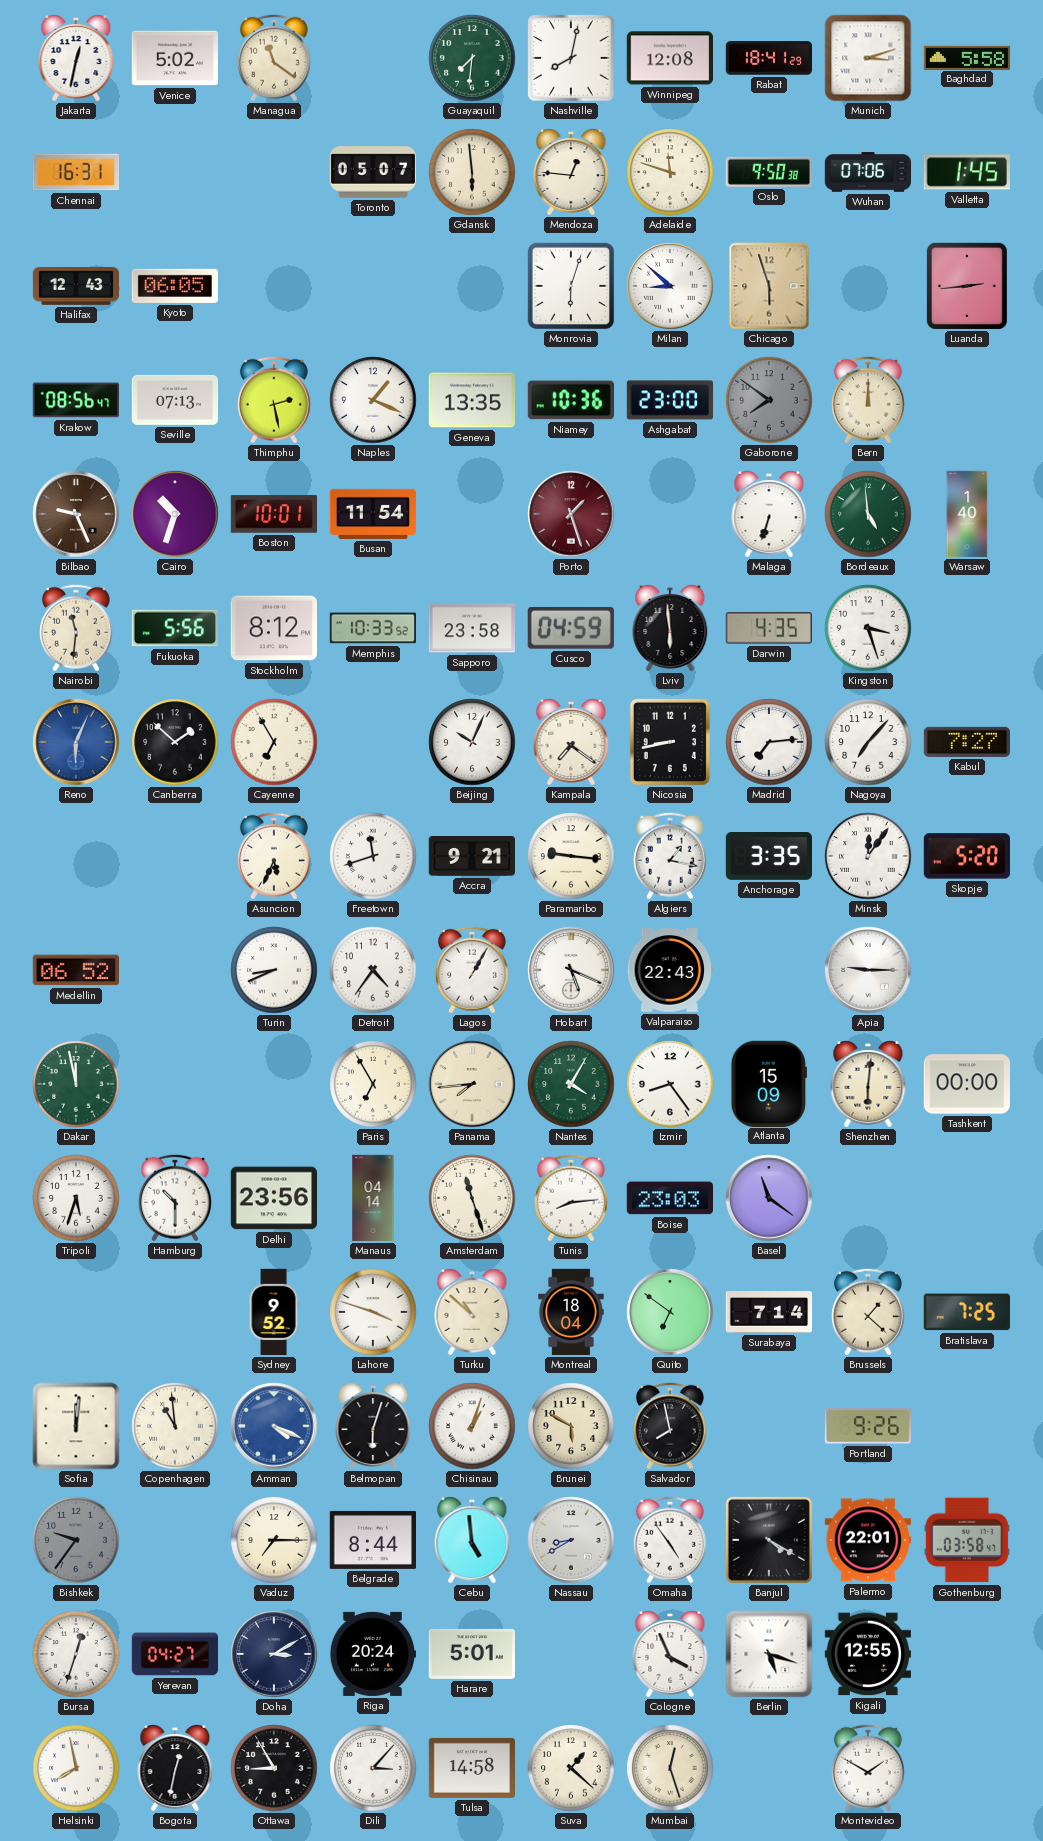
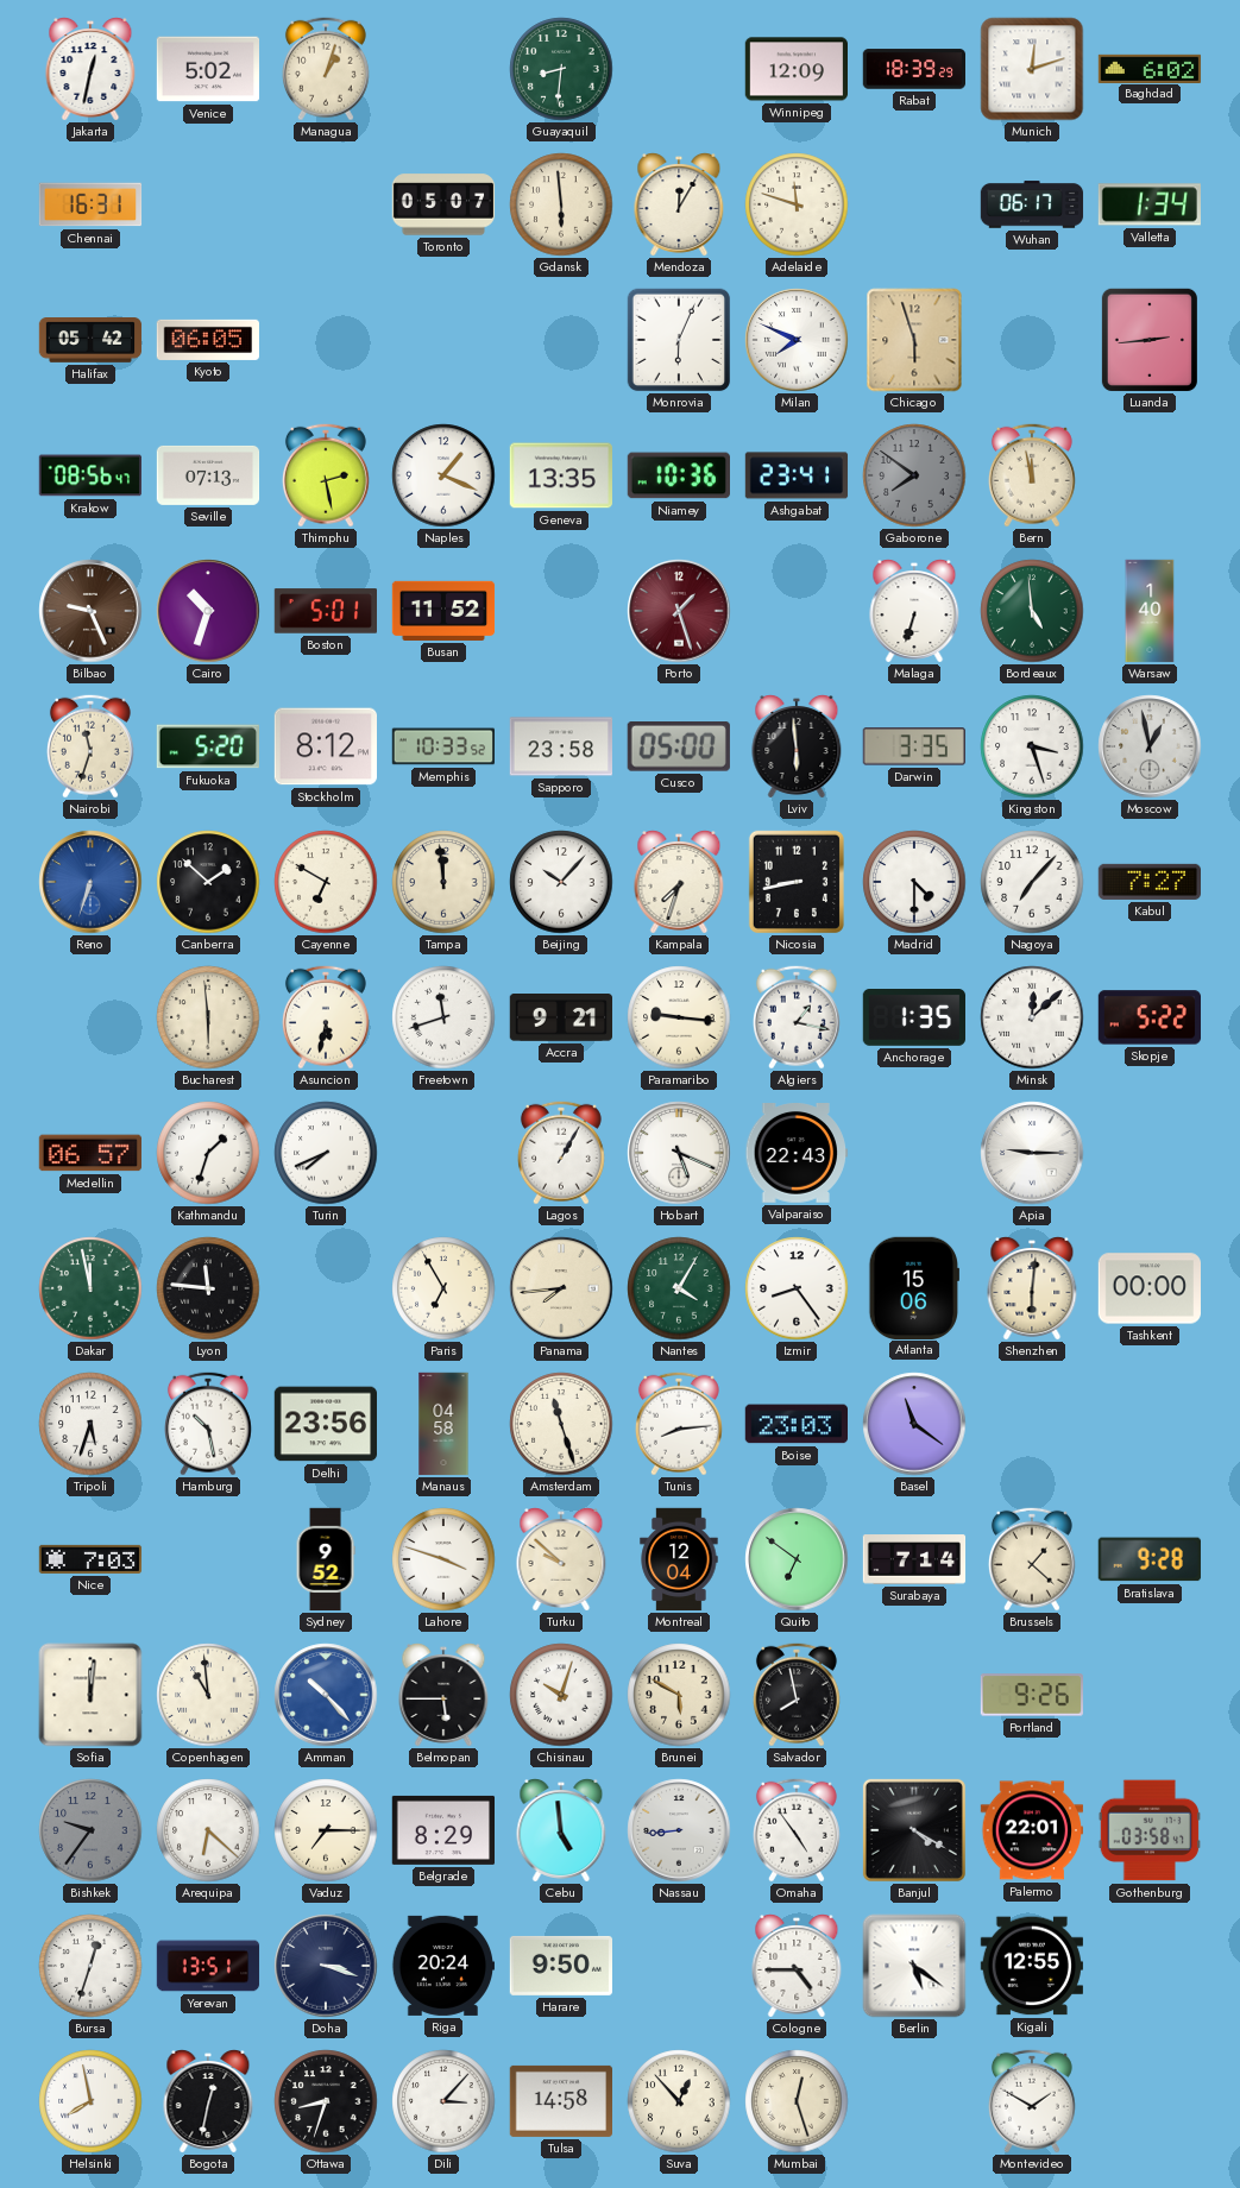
Managua: 11:21 -> 1:03 (326, 69)
Guayaquil: 7:31 -> 8:31 (561, 69)
Nashville: 8:02 -> none (571, 58)
Winnipeg: 12:08 -> 12:09 (795, 69)
Rabat: 18:41 -> 18:39 (913, 69)
Munich: 3:12 -> 12:12 (1032, 69)
Baghdad: 5:58 -> 6:02 (1150, 68)
Mendoza: 12:46 -> 12:05 (679, 206)
Oslo: 9:50 -> none (768, 172)
Wuhan: 07:06 -> 06:17 (1032, 204)
Valletta: 1:45 -> 1:34 (1148, 204)
Halifax: 12:43 -> 05:42 (90, 341)
Monrovia: 6:03 -> 6:04 (679, 340)
Milan: 8:52 -> 7:49 (797, 340)
Ashgabat: 23:00 -> 23:41 (797, 475)
Bern: 12:00 -> 11:58 (1032, 475)
Boston: 10:01 -> 5:01 (326, 611)
Busan: 11:54 -> 11:52 (443, 611)
Nairobi: 11:31 -> 11:33 (90, 746)
Fukuoka: 5:56 -> 5:20 (207, 746)
Cusco: 04:59 -> 05:00 (679, 748)
Darwin: 4:35 -> 3:35 (914, 746)
Moscow: none -> 12:58 (1150, 746)
Reno: 6:04 -> 6:33 (90, 882)
Cayenne: 6:55 -> 6:50 (326, 882)
Tampa: none -> 11:59 (443, 882)
Beijing: 10:04 -> 10:07 (561, 882)
Kampala: 7:21 -> 7:33 (679, 883)
Madrid: 7:14 -> 4:30 (914, 882)
Bucharest: none -> 5:59 (208, 1017)
Asuncion: 5:34 -> 5:32 (326, 1017)
Anchorage: 3:35 -> 1:35 (913, 1019)
Minsk: 12:06 -> 12:08 (1032, 1017)
Skopje: 5:20 -> 5:22 (1148, 1017)
Medellin: 06:52 -> 06:57 (89, 1153)
Kathmandu: none -> 1:33 (208, 1153)
Turin: 8:41 -> 7:41 (326, 1153)
Detroit: 4:36 -> none (373, 970)
Lyon: none -> 11:46 (208, 1288)
Atlanta: 15:09 -> 15:06 (914, 1287)
Hamburg: 10:30 -> 10:28 (208, 1424)
Manaus: 04:14 -> 04:58 (443, 1424)
Nice: none -> 7:03 (90, 1559)
Turku: 10:52 -> 9:52 (561, 1560)
Montreal: 18:04 -> 12:04 (679, 1559)
Bratislava: 7:25 -> 9:28 (1150, 1559)
Amman: 4:19 -> 10:23 (326, 1695)
Belmopan: 6:03 -> 5:45 (443, 1696)
Chisinau: 1:03 -> 10:03 (561, 1695)
Arequipa: none -> 6:22 (208, 1830)
Belgrade: 8:44 -> 8:29 (442, 1830)
Nassau: 8:40 -> 8:44 (679, 1830)
Yerevan: 04:27 -> 13:51 (208, 1966)
Doha: 3:10 -> 3:18 (326, 1966)
Harare: 5:01 -> 9:50 (560, 1966)
Cologne: 3:56 -> 4:45 (797, 1967)
Berlin: 5:18 -> 5:21 (914, 1966)
Ottawa: 8:55 -> 8:33 (326, 2101)
Suva: 1:22 -> 12:53 (679, 2101)
